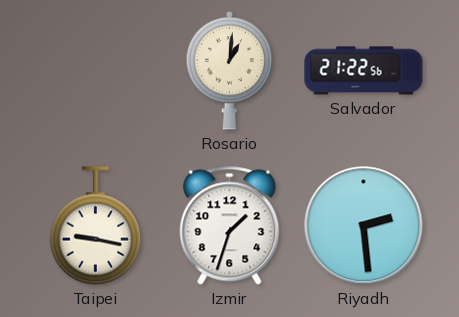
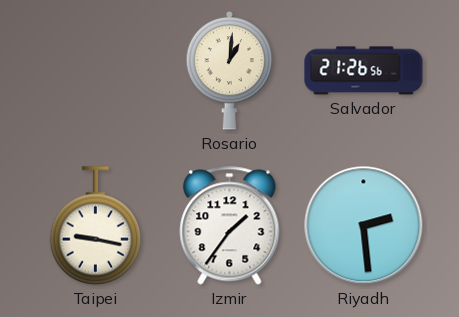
Salvador: 21:22 -> 21:26 (364, 71)
Izmir: 1:33 -> 1:36 (230, 226)
